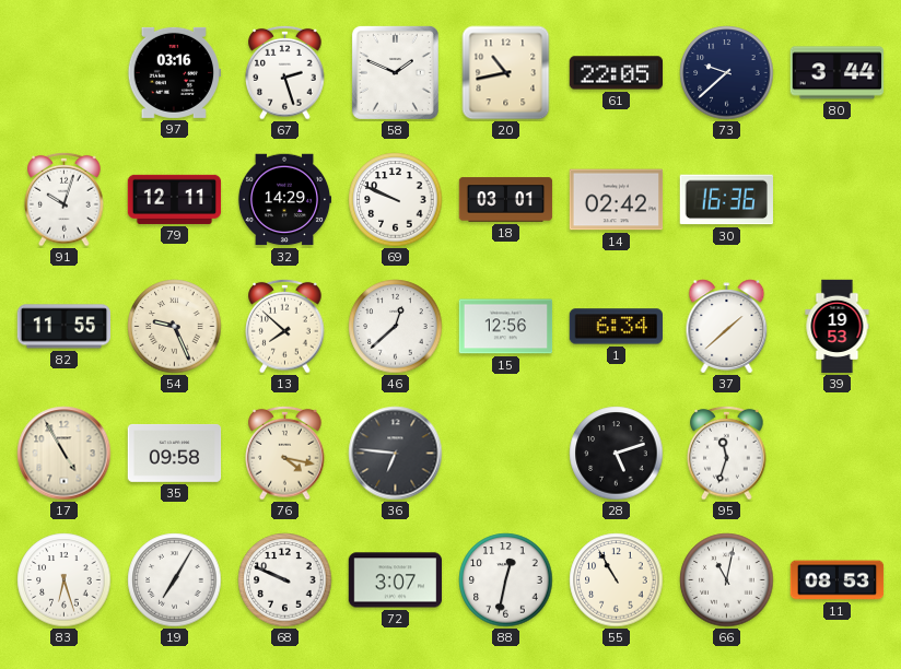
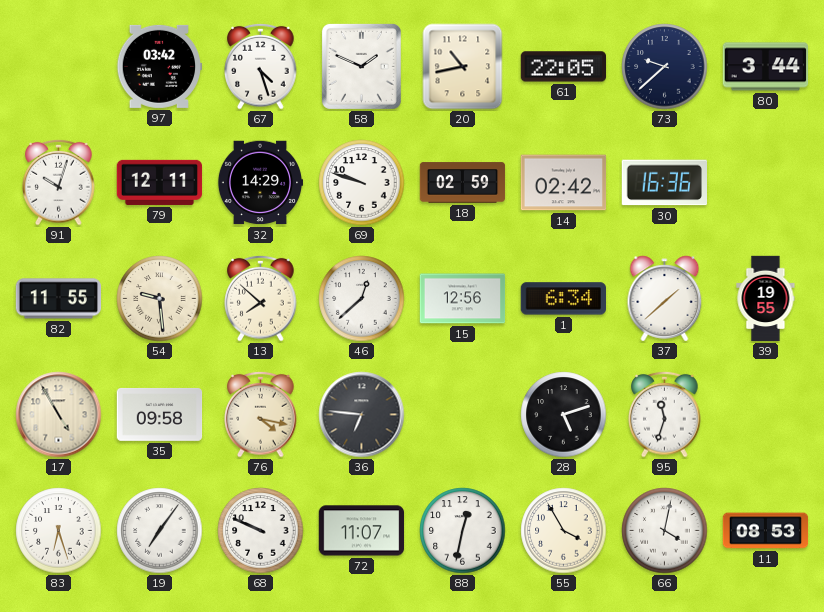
97: 03:16 -> 03:42 (160, 66)
67: 2:27 -> 4:27 (261, 66)
69: 9:49 -> 9:48 (362, 183)
18: 03:01 -> 02:59 (463, 183)
54: 9:26 -> 9:29 (160, 299)
39: 19:53 -> 19:55 (766, 299)
19: 7:05 -> 7:06 (160, 531)
72: 3:07 -> 11:07 (362, 531)
55: 10:55 -> 3:55 (564, 531)
66: 11:02 -> 4:02 (665, 531)
